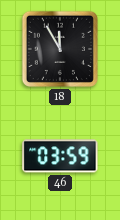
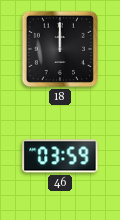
18: 11:55 -> 12:00 (60, 49)
